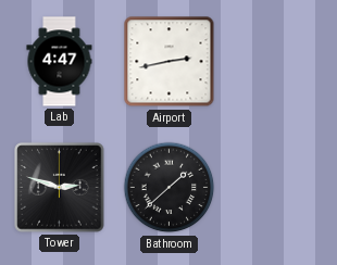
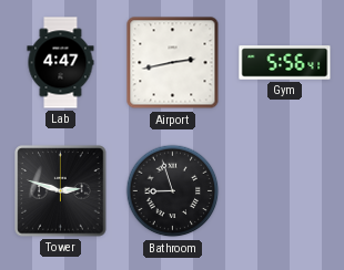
Gym: none -> 5:56 (285, 63)
Bathroom: 1:38 -> 8:57 (173, 191)
